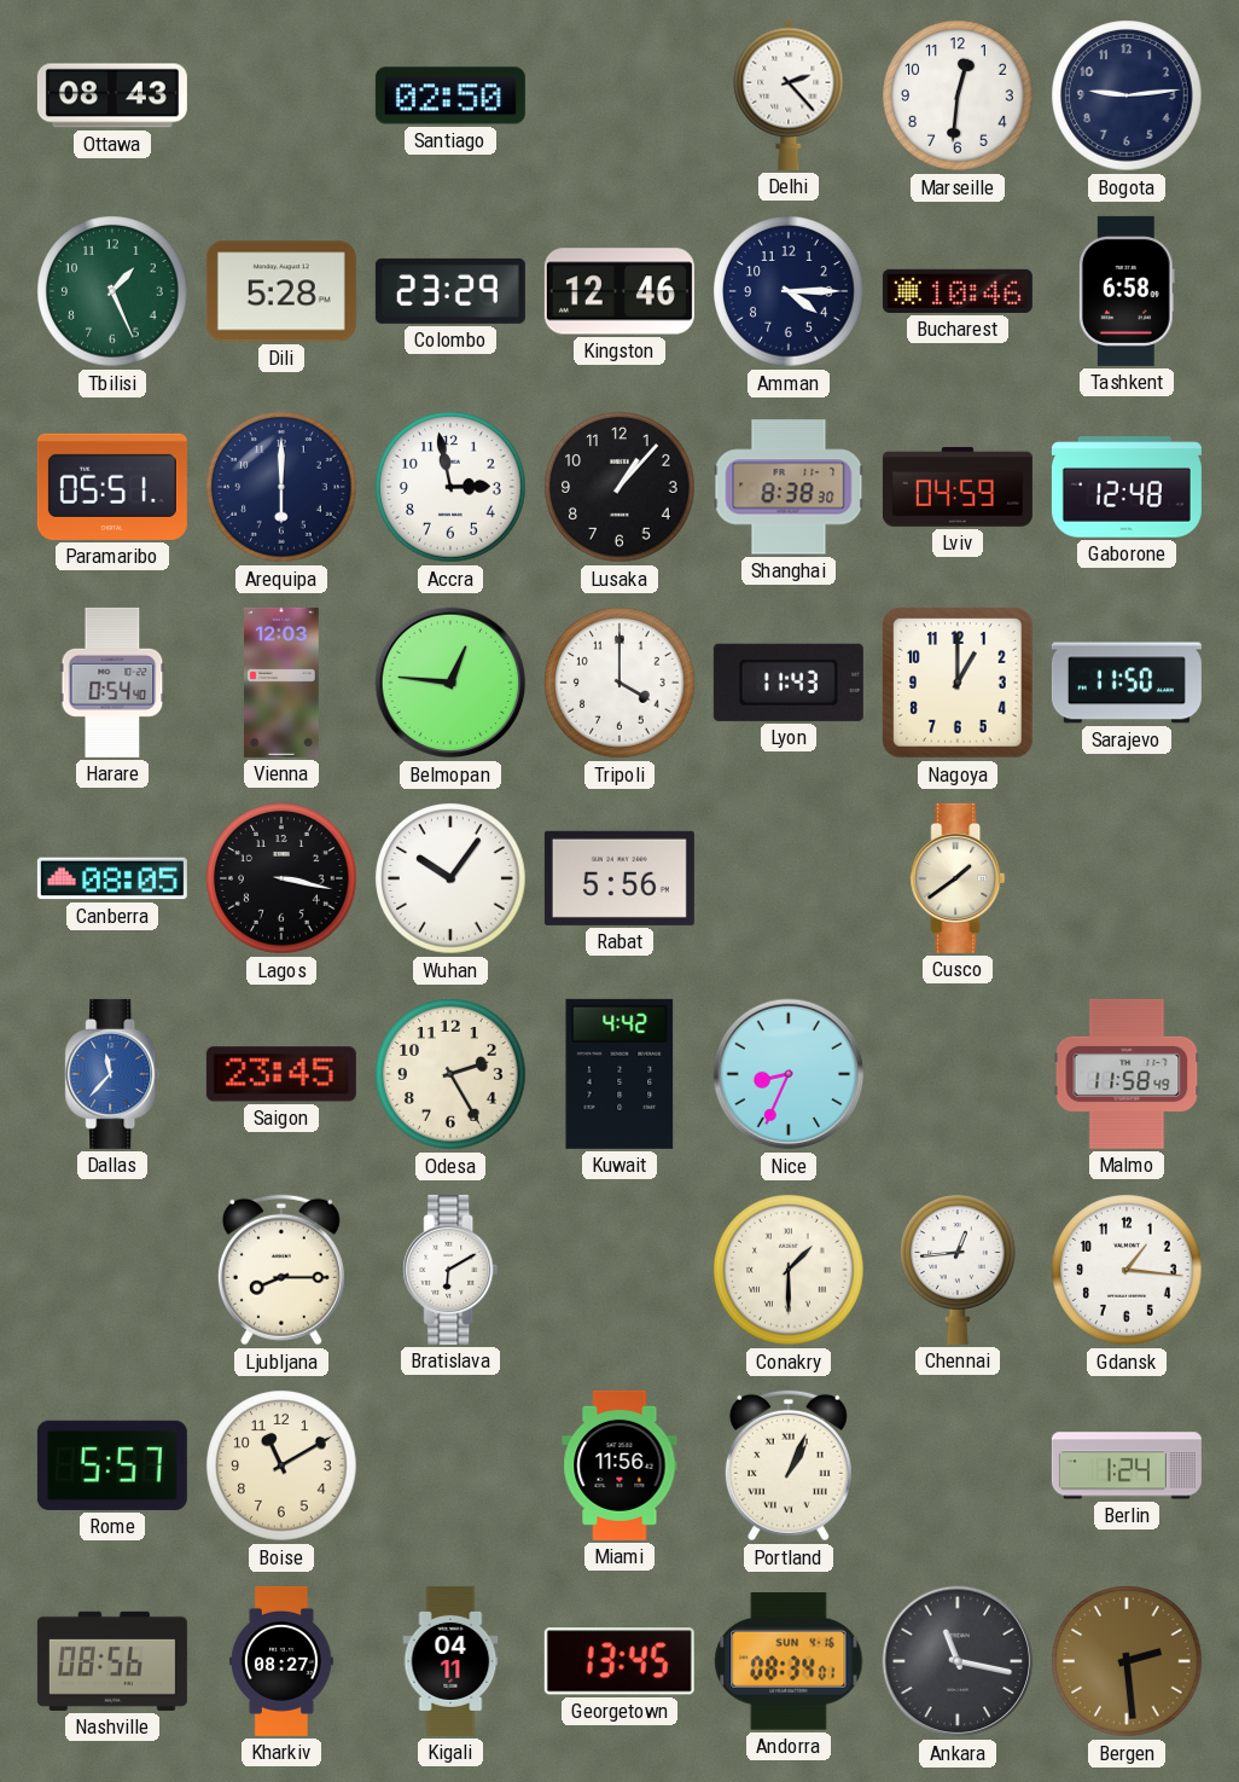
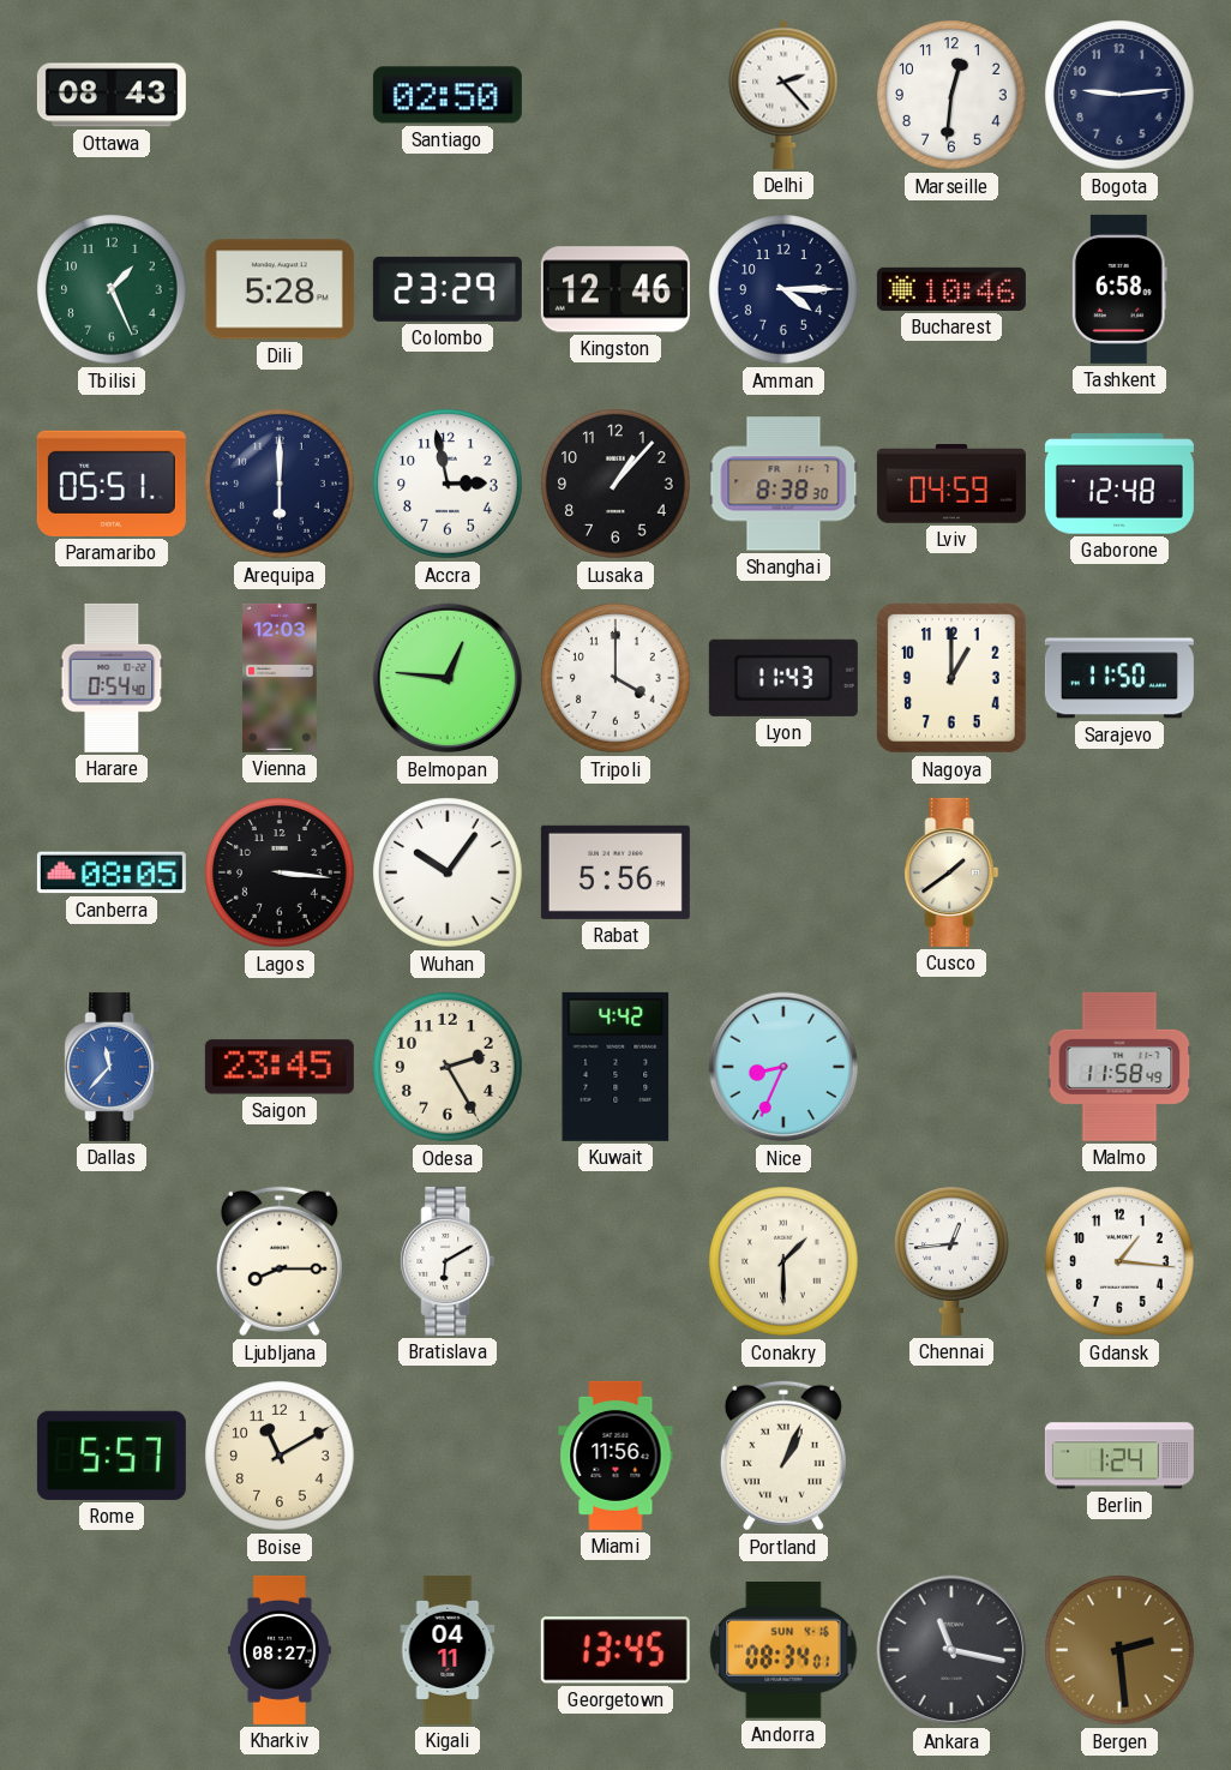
Lagos: 3:17 -> 3:16 (280, 872)
Nashville: 08:56 -> none (112, 1661)
